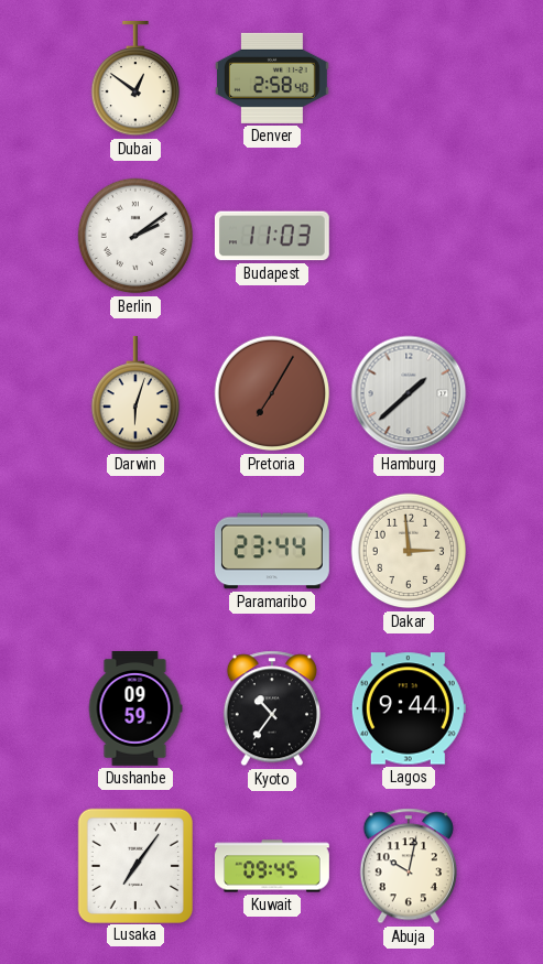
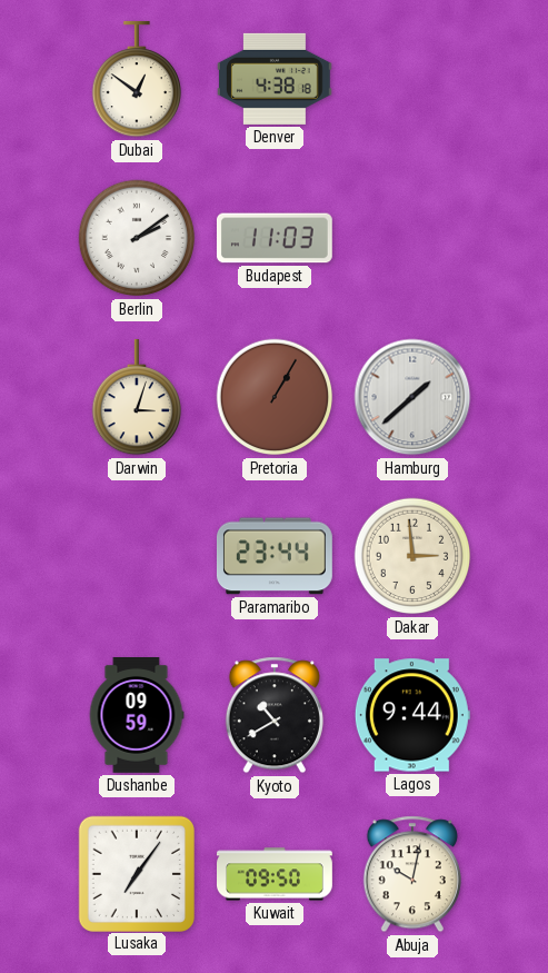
Denver: 2:58 -> 4:38 (275, 79)
Darwin: 6:03 -> 3:03 (136, 397)
Pretoria: 7:05 -> 1:05 (275, 397)
Kyoto: 10:36 -> 10:40 (275, 715)
Kuwait: 09:45 -> 09:50 (276, 874)
